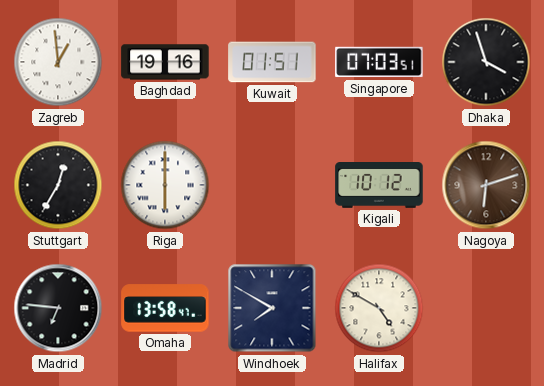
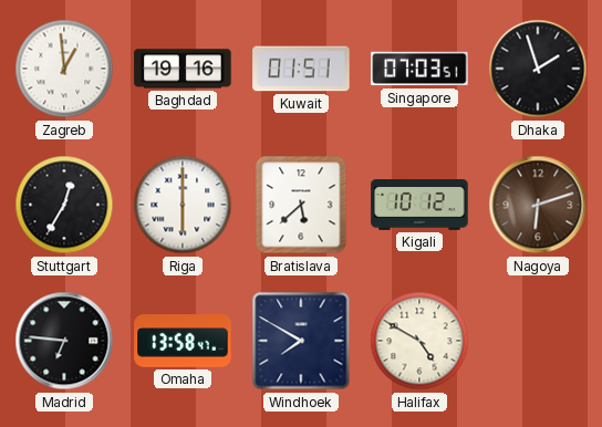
Dhaka: 3:57 -> 1:57 (538, 69)
Bratislava: none -> 5:38 (301, 205)
